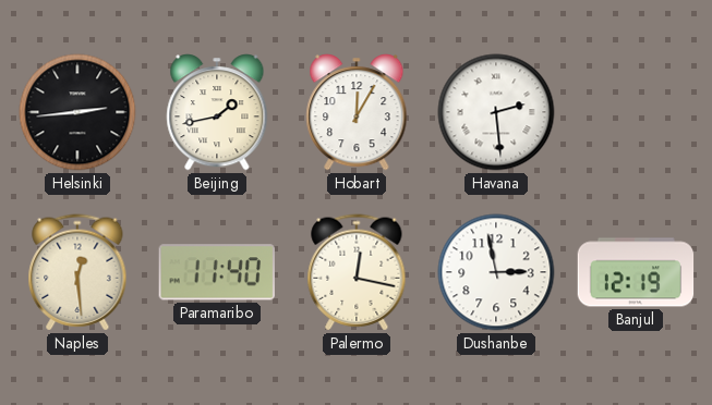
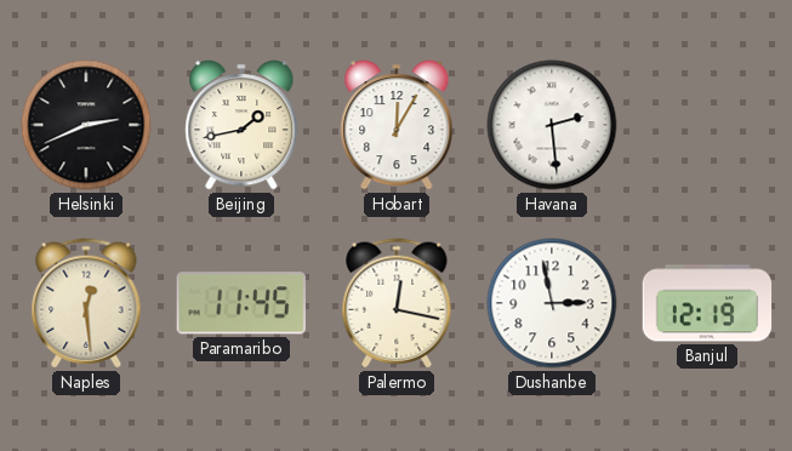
Helsinki: 2:44 -> 2:41 (86, 125)
Paramaribo: 11:40 -> 11:45 (241, 303)
